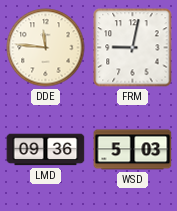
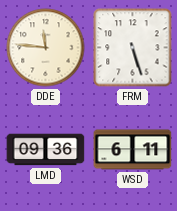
FRM: 9:02 -> 5:27 (133, 48)
WSD: 5:03 -> 6:11 (133, 150)
